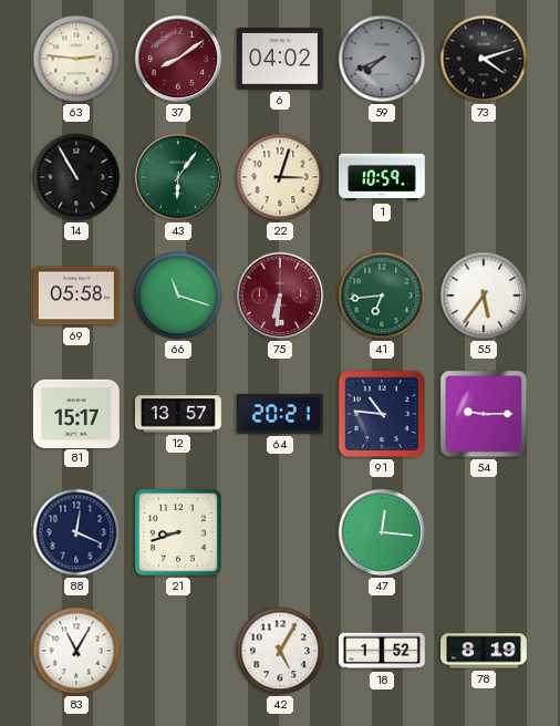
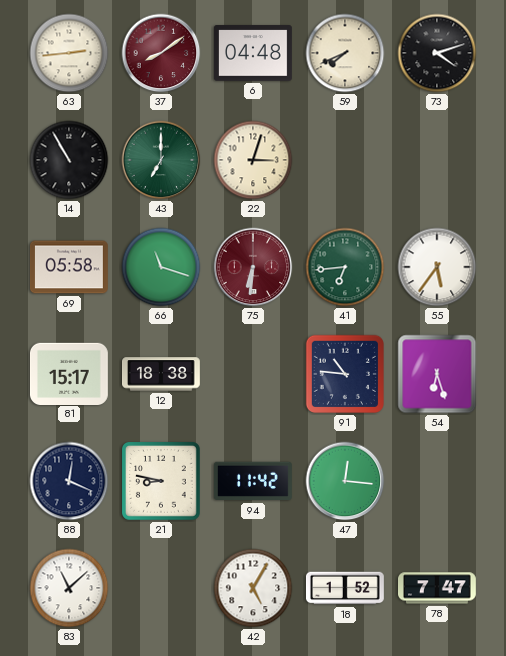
63: 2:46 -> 2:44 (69, 53)
6: 04:02 -> 04:48 (253, 53)
59 dial: grey -> cream (345, 53)
43: 6:06 -> 7:00 (161, 160)
1: 10:59 -> none (383, 177)
12: 13:57 -> 18:38 (162, 374)
64: 20:21 -> none (280, 414)
54: 9:15 -> 6:27 (437, 374)
21: 8:42 -> 8:47 (161, 481)
94: none -> 11:42 (253, 481)
83: 11:05 -> 11:08 (69, 588)
78: 8:19 -> 7:47 (438, 588)
